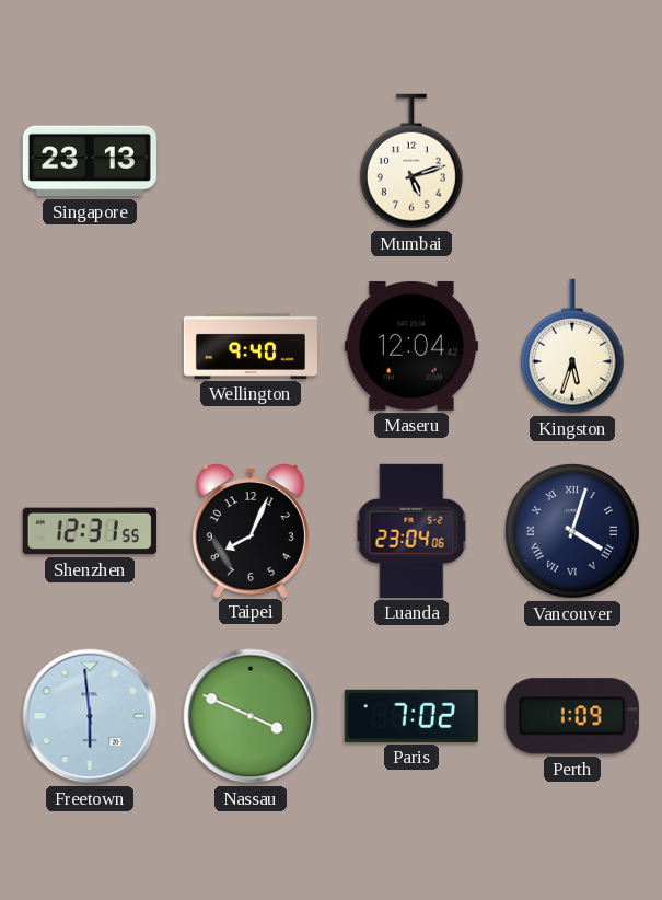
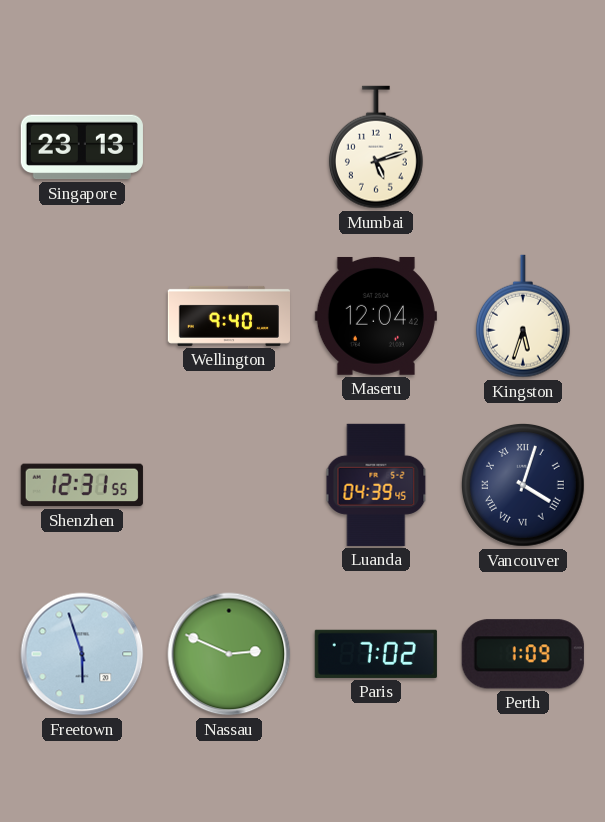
Taipei: 8:04 -> none (251, 531)
Luanda: 23:04 -> 04:39 (376, 485)
Freetown: 5:59 -> 5:57 (82, 654)
Nassau: 3:49 -> 2:49 (229, 654)
